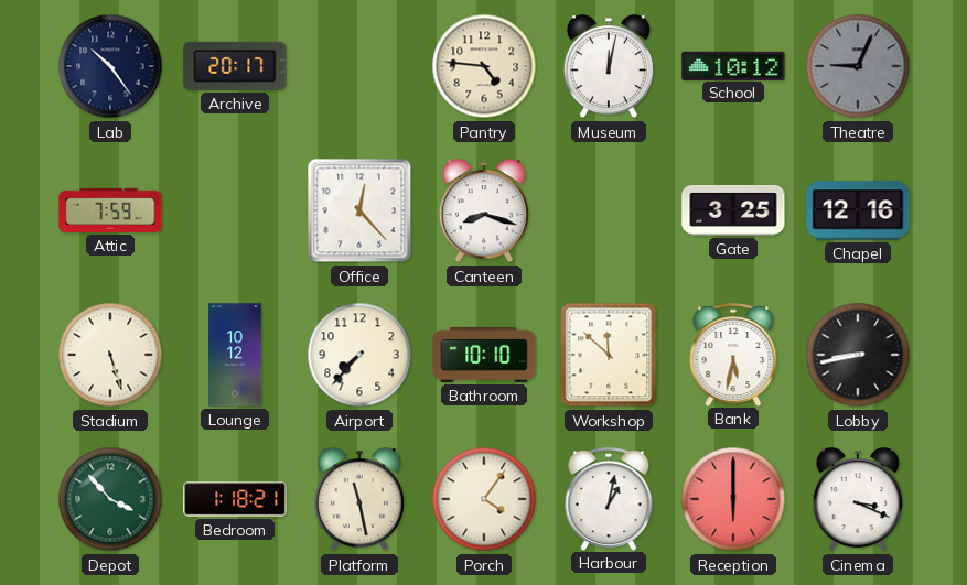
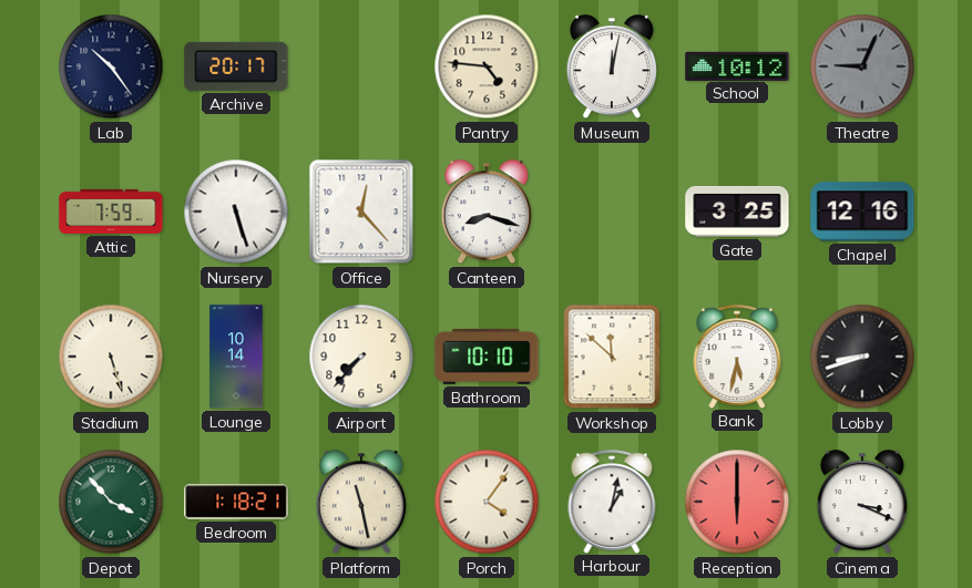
Nursery: none -> 5:27 (236, 212)
Lounge: 10:12 -> 10:14 (236, 357)
Lobby: 8:43 -> 8:42 (862, 357)
